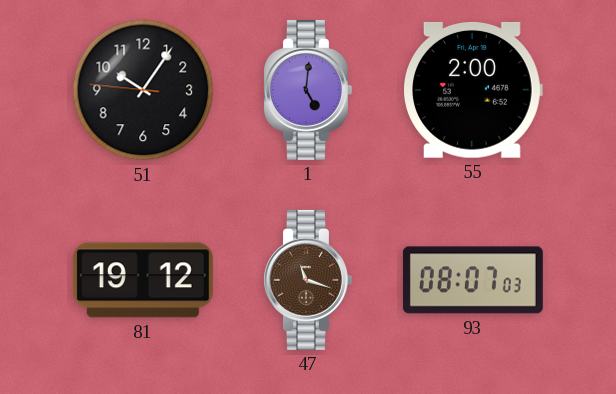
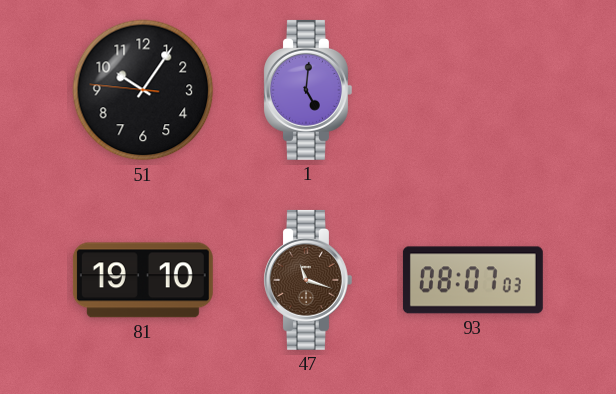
55: 2:00 -> none (473, 90)
81: 19:12 -> 19:10 (143, 280)
